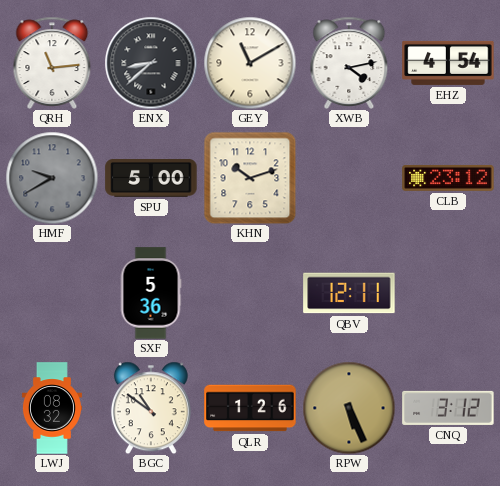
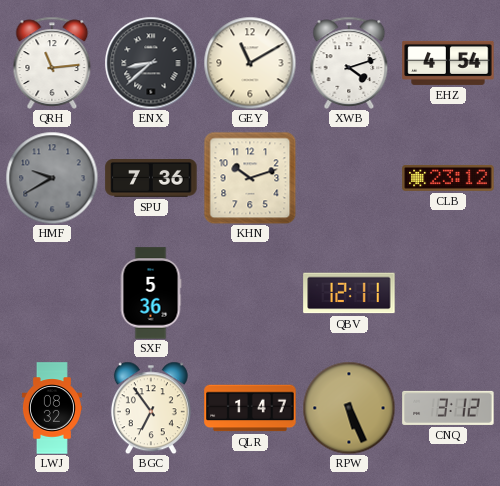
XWB: 4:13 -> 4:12 (349, 63)
SPU: 5:00 -> 7:36 (151, 179)
BGC: 10:51 -> 6:54 (151, 408)
QLR: 1:26 -> 1:47 (250, 408)
